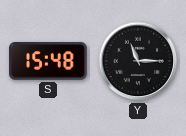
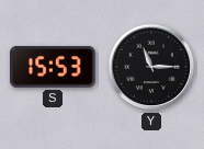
S: 15:48 -> 15:53 (53, 67)
